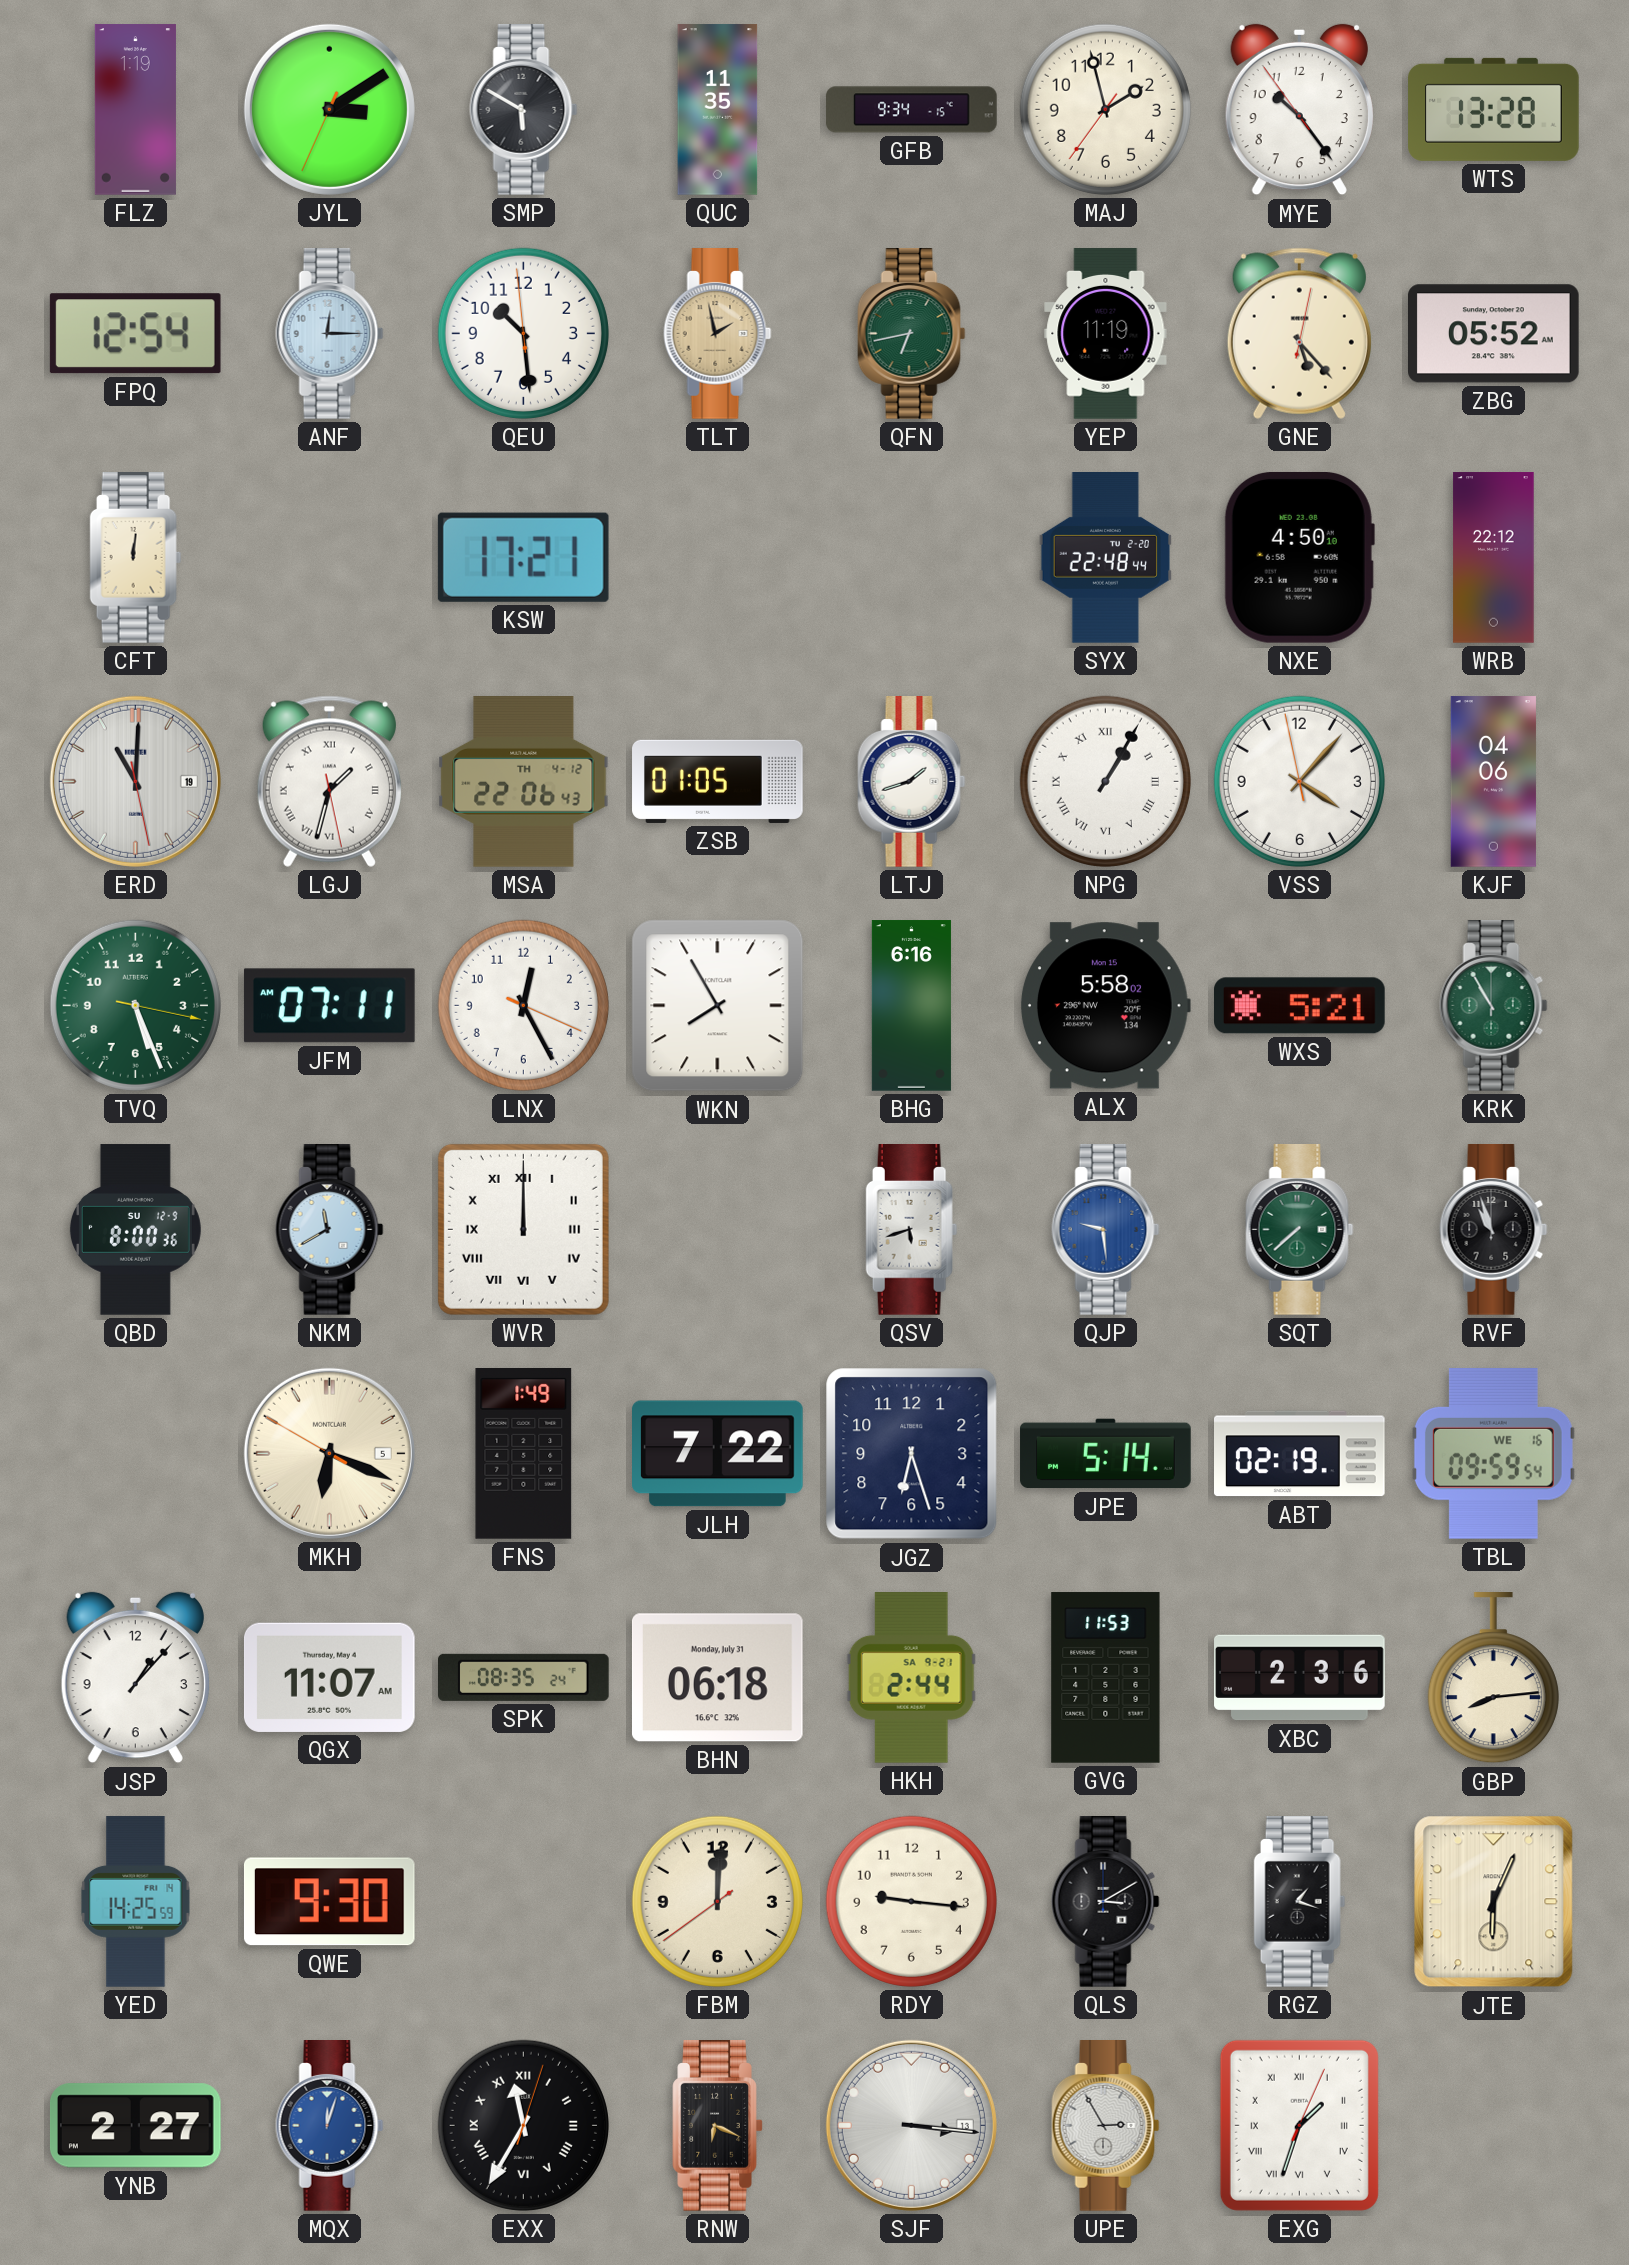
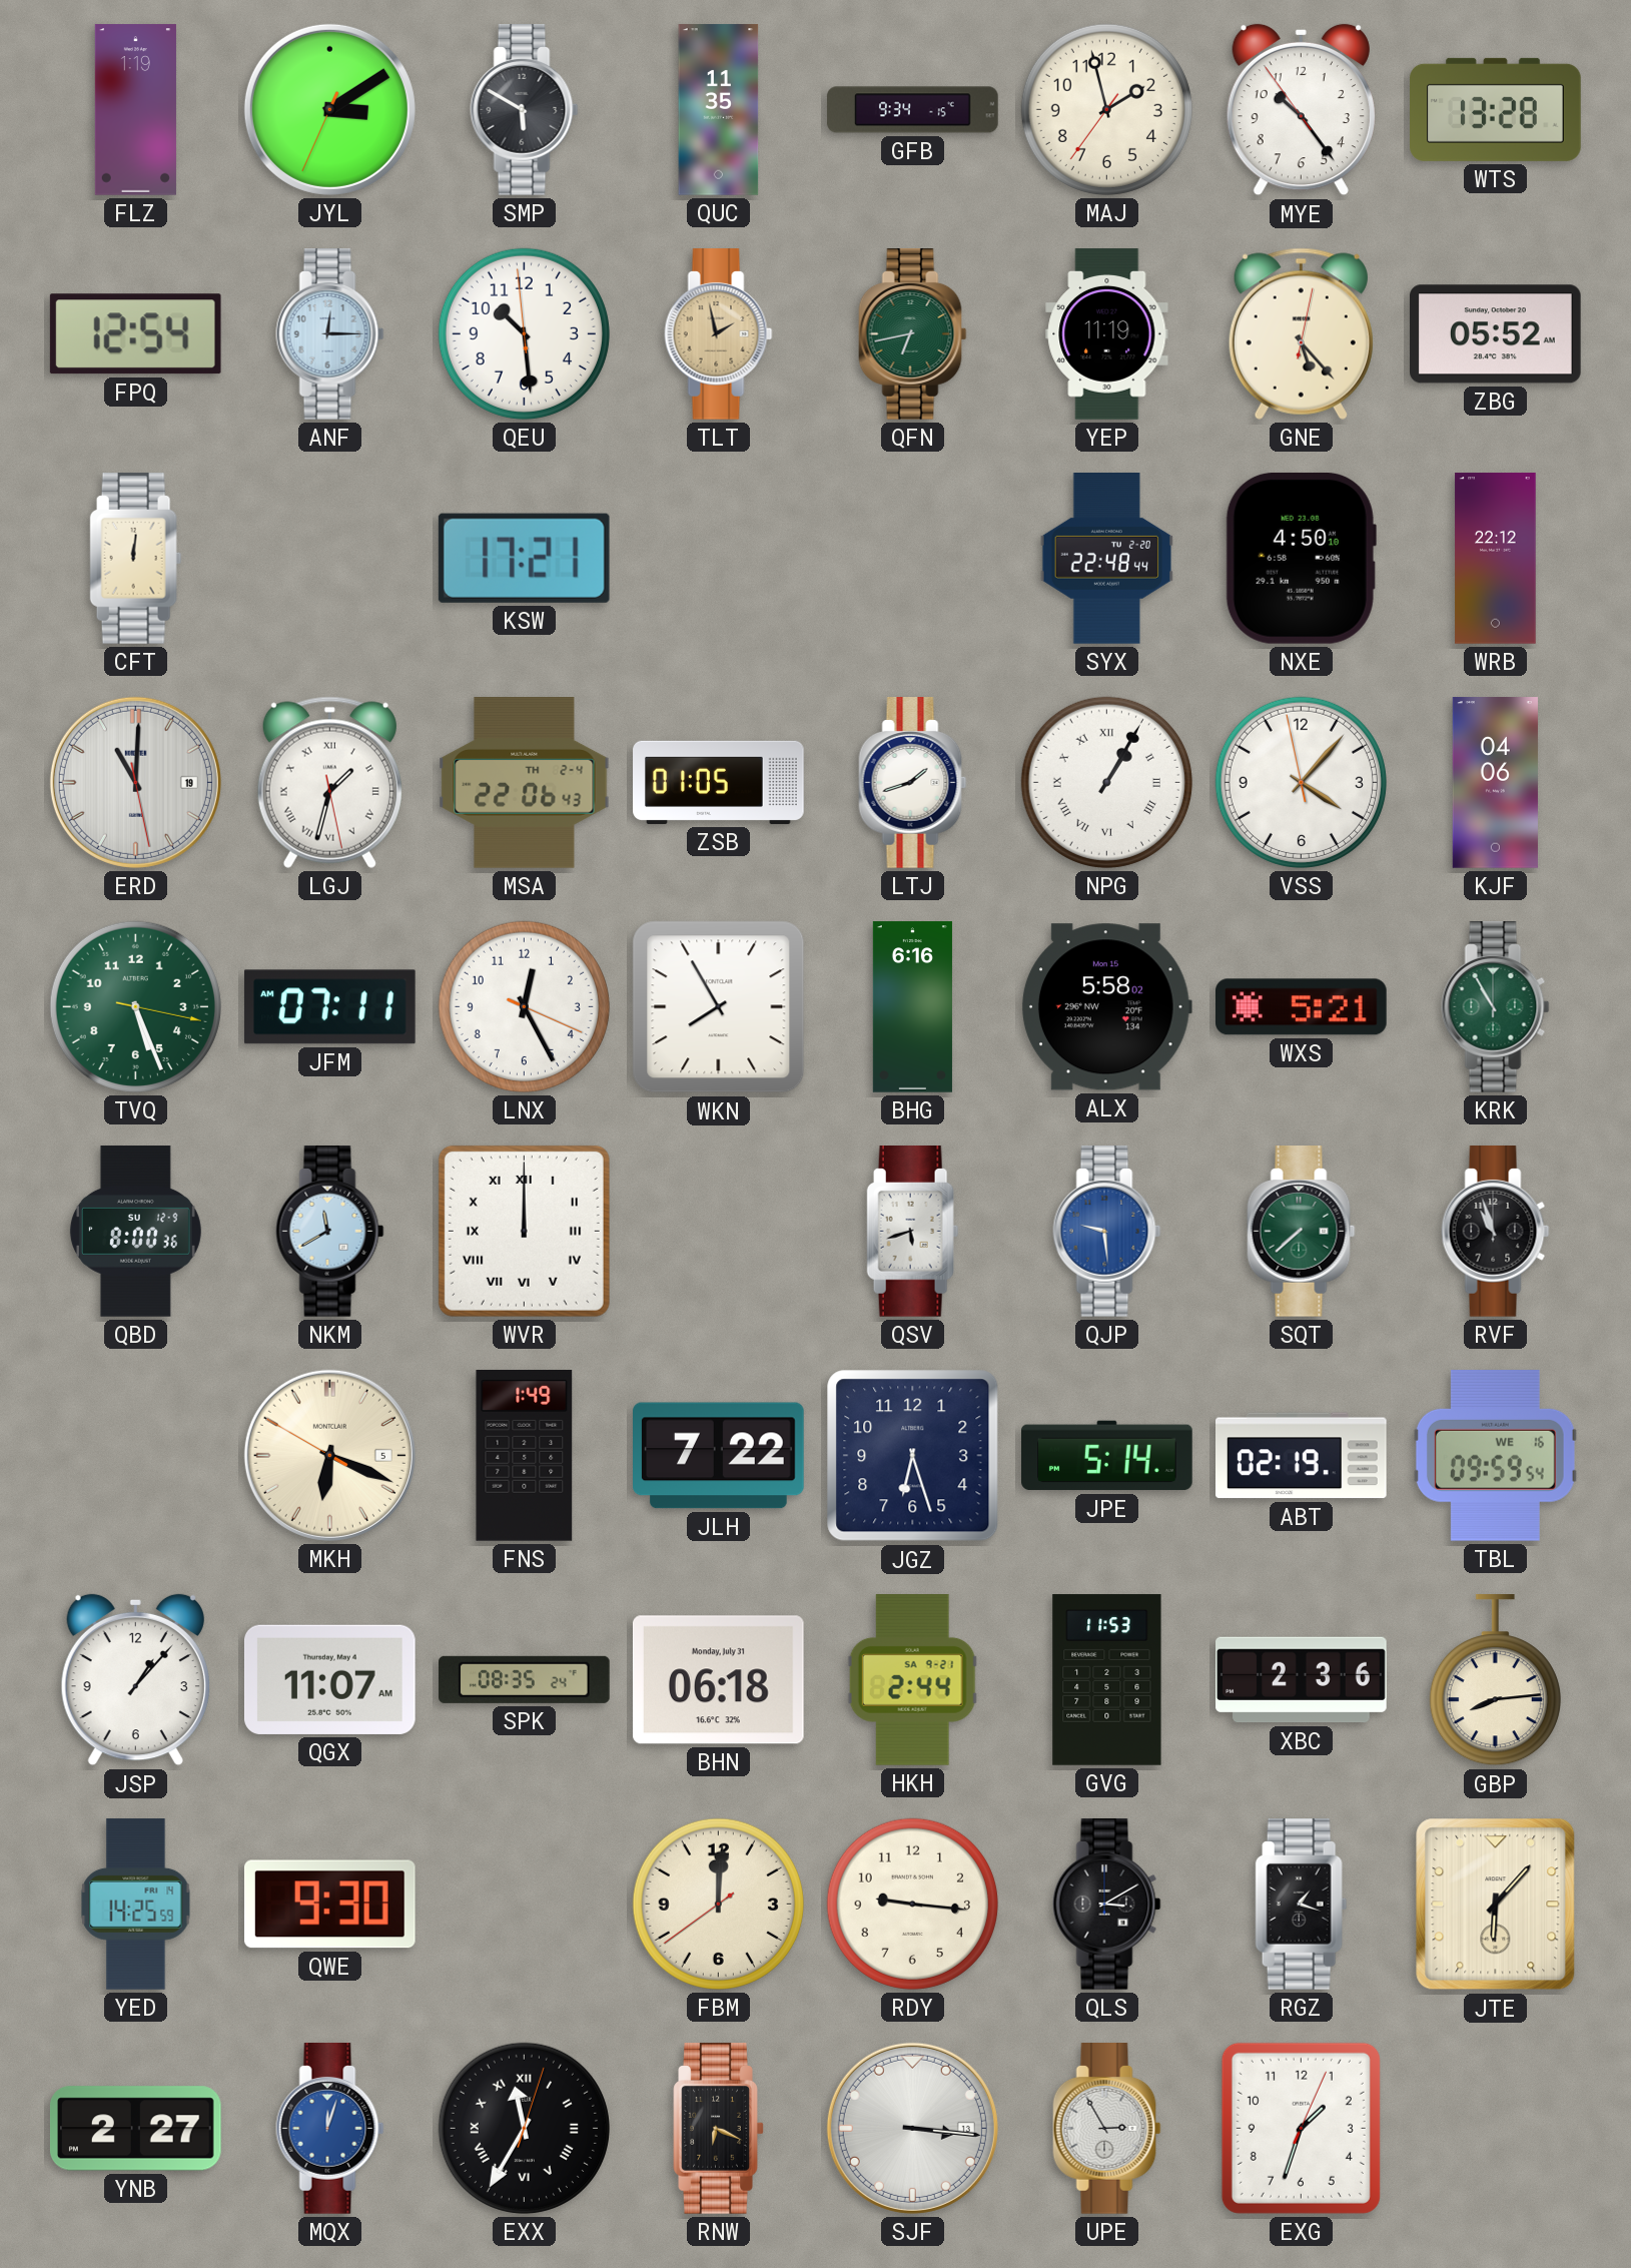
MSA date: TH 4-12 -> TH 2-4 (525, 783)
JTE: 6:04 -> 6:07 (1496, 1905)
EXG numerals: Roman -> Arabic (1301, 2128)
